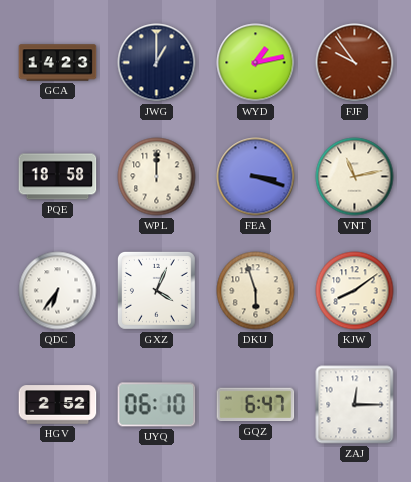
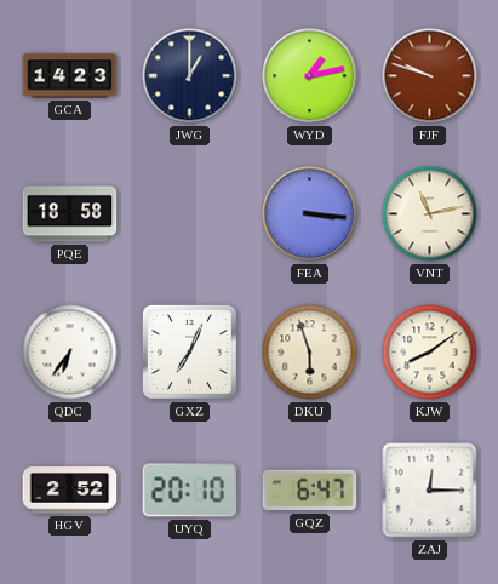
FJF: 9:54 -> 9:48 (430, 76)
WPL: 12:00 -> none (157, 177)
FEA: 3:18 -> 3:16 (310, 214)
GXZ: 4:04 -> 7:04 (189, 351)
UYQ: 06:10 -> 20:10 (190, 491)
